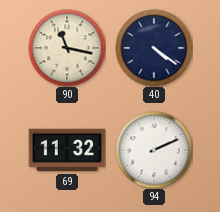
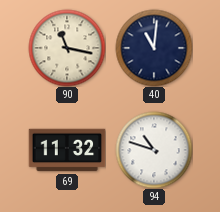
40: 4:21 -> 11:01 (154, 48)
94: 2:11 -> 10:48 (154, 150)
